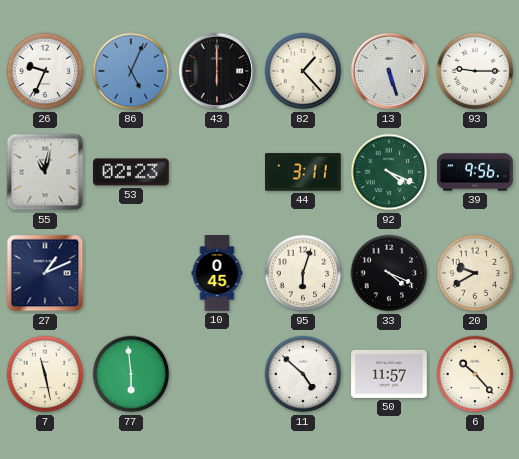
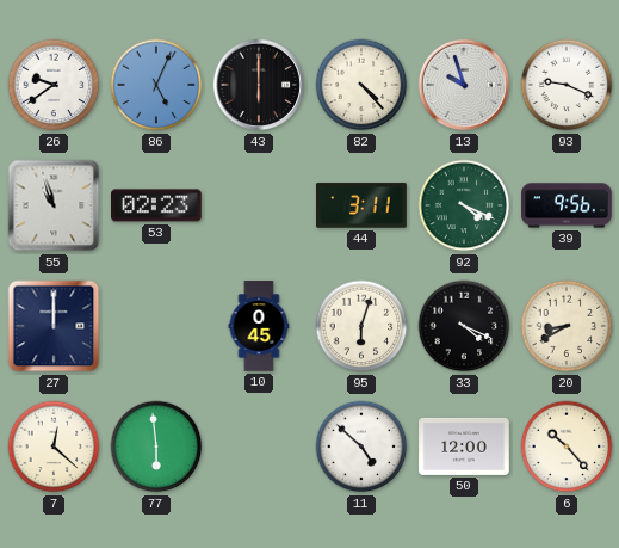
26: 9:34 -> 9:39 (54, 85)
82: 1:23 -> 4:23 (361, 85)
13: 5:27 -> 9:57 (464, 85)
93: 9:15 -> 9:19 (567, 85)
55: 11:02 -> 10:57 (54, 205)
27: 1:11 -> 12:00 (54, 326)
20: 9:40 -> 8:40 (567, 326)
7: 11:28 -> 12:22 (54, 447)
50: 11:57 -> 12:00 (464, 447)
